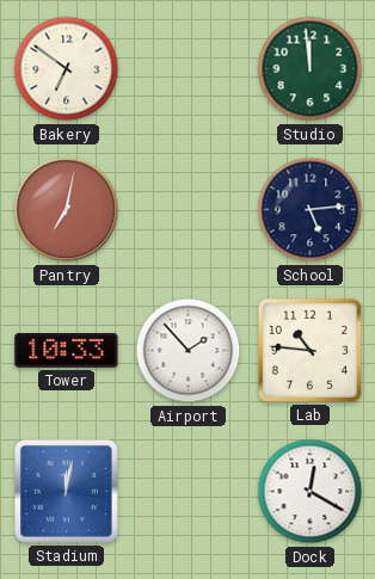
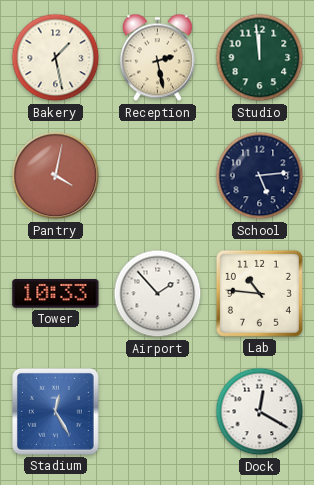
Bakery: 6:51 -> 1:28 (56, 58)
Reception: none -> 2:28 (157, 58)
Pantry: 7:02 -> 4:02 (56, 176)
Stadium: 12:02 -> 12:25 (55, 411)
